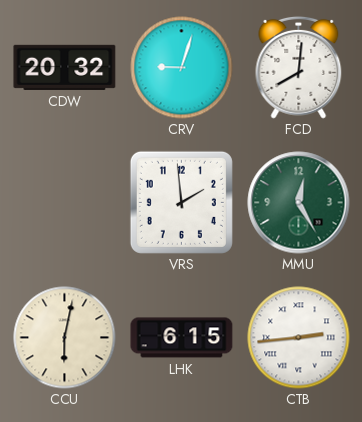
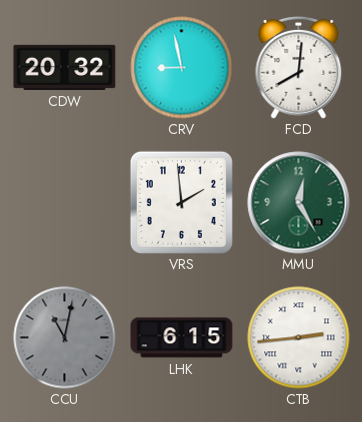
CRV: 9:03 -> 8:58 (182, 68)
CCU: 6:02 -> 11:02 (65, 338)
CCU dial: cream -> grey (65, 338)
